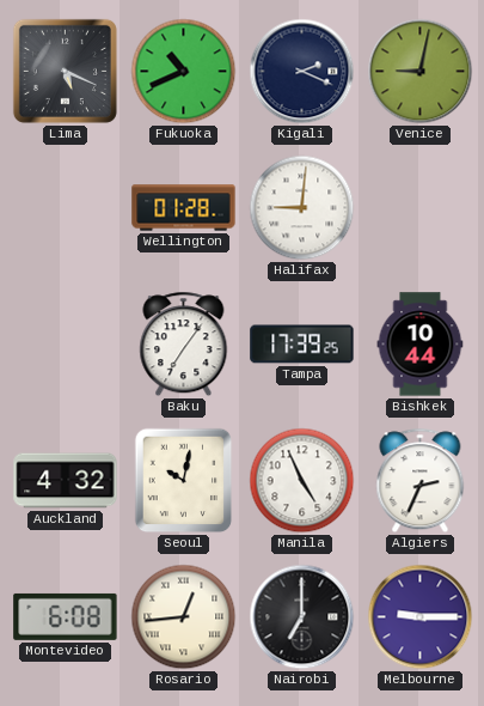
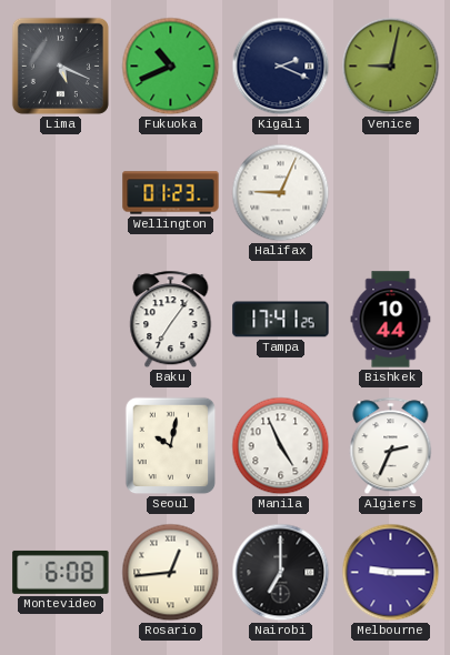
Wellington: 01:28 -> 01:23 (171, 193)
Halifax: 9:01 -> 9:04 (281, 193)
Tampa: 17:39 -> 17:41 (281, 320)
Auckland: 4:32 -> none (66, 481)
